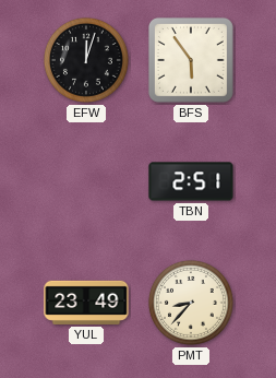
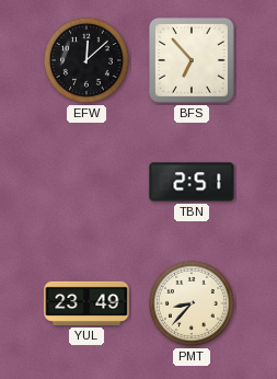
EFW: 12:03 -> 12:08 (86, 60)
BFS: 5:54 -> 6:53 (192, 60)
